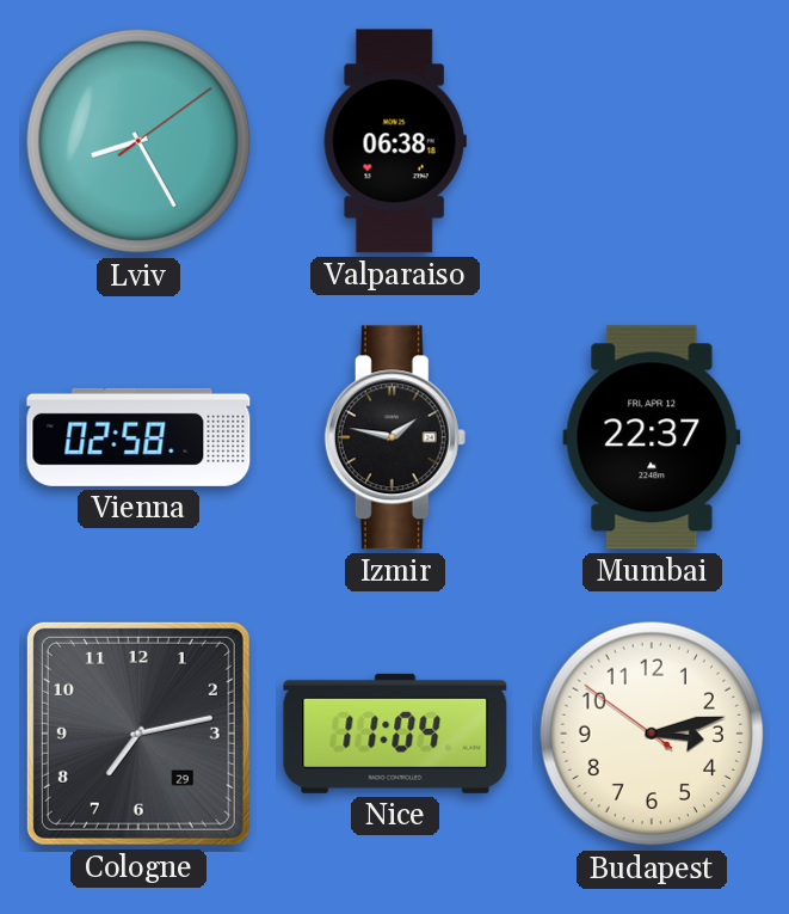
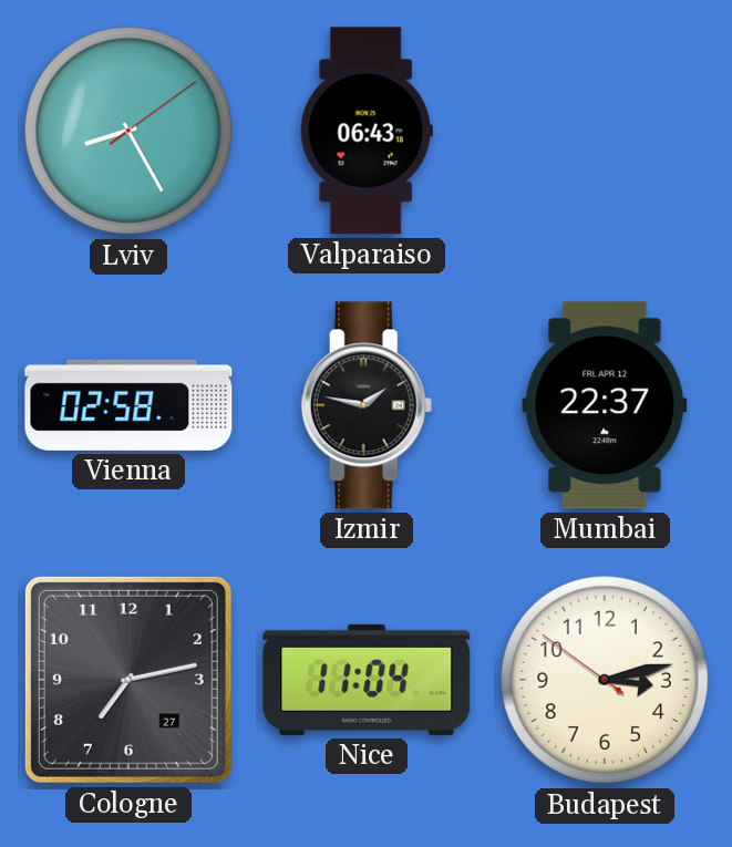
Valparaiso: 06:38 -> 06:43 (367, 131)
Cologne date: 29 -> 27 (128, 680)
